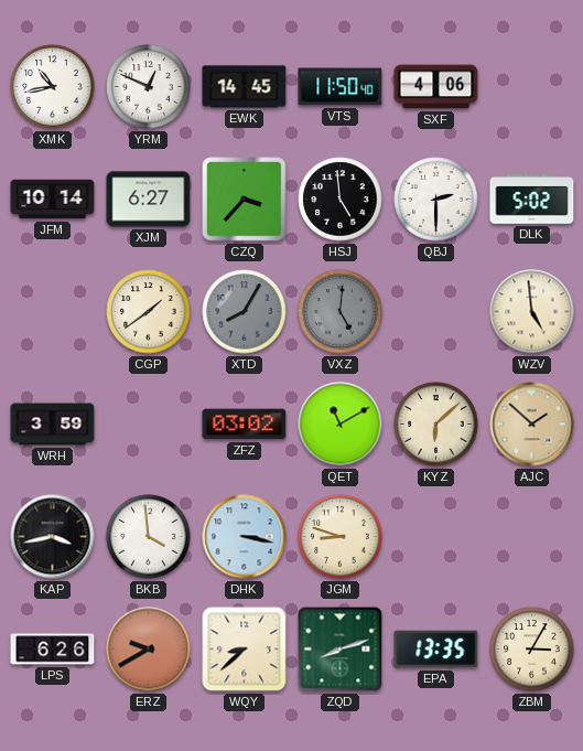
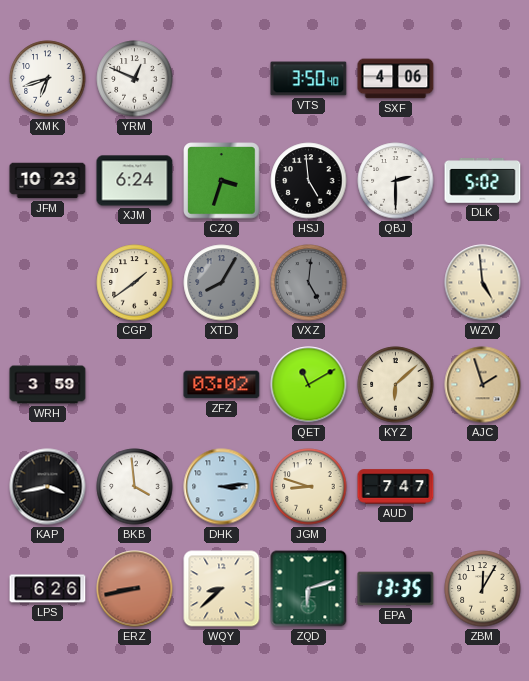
XMK: 10:43 -> 6:42 (48, 79)
EWK: 14:45 -> none (245, 87)
VTS: 11:50 -> 3:50 (309, 79)
JFM: 10:14 -> 10:23 (48, 181)
XJM: 6:27 -> 6:24 (135, 181)
CZQ: 3:37 -> 3:33 (222, 181)
AJC: 1:52 -> 1:57 (483, 385)
DHK: 3:17 -> 3:14 (222, 487)
AUD: none -> 7:47 (396, 487)
ERZ: 9:40 -> 8:43 (135, 589)
ZQD: 8:12 -> 6:12 (309, 589)
ZBM: 3:05 -> 12:05 (483, 589)
